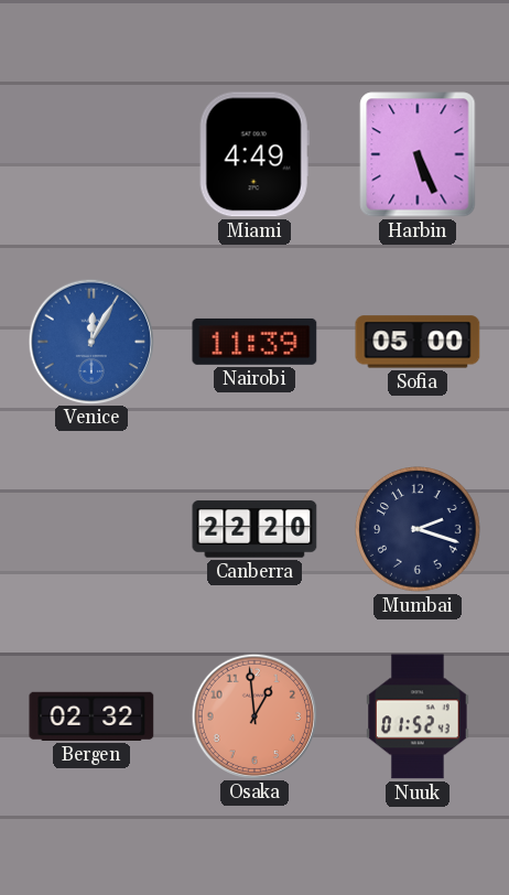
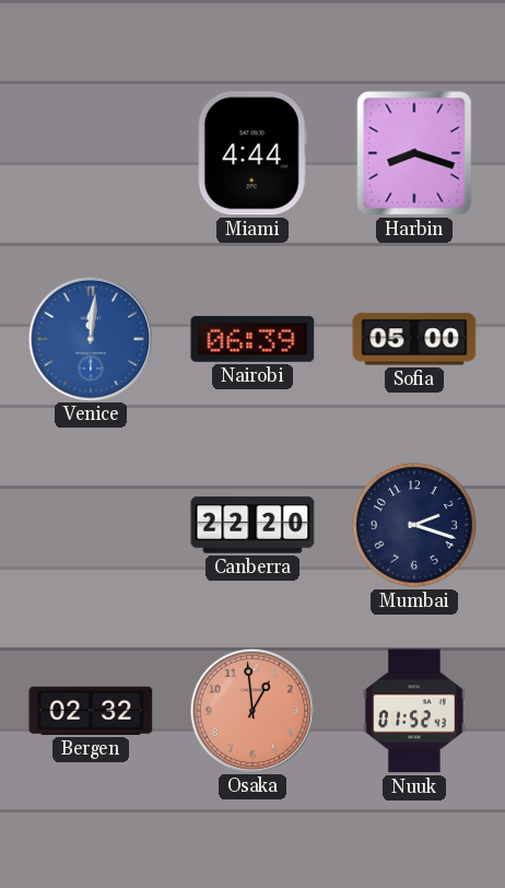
Miami: 4:49 -> 4:44 (252, 153)
Harbin: 5:26 -> 8:18 (414, 153)
Venice: 12:05 -> 12:01 (90, 338)
Nairobi: 11:39 -> 06:39 (252, 339)
